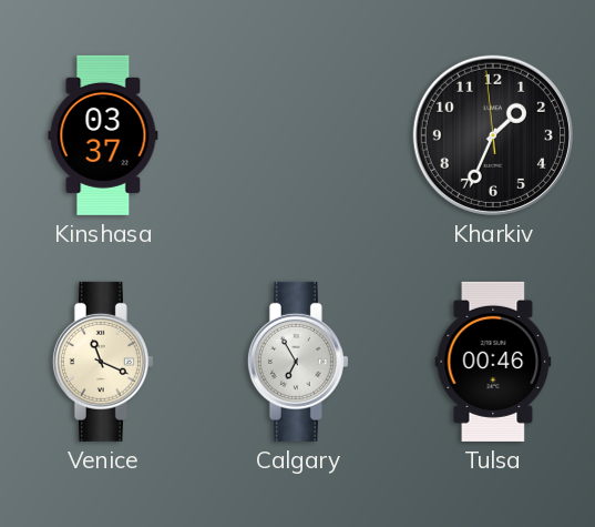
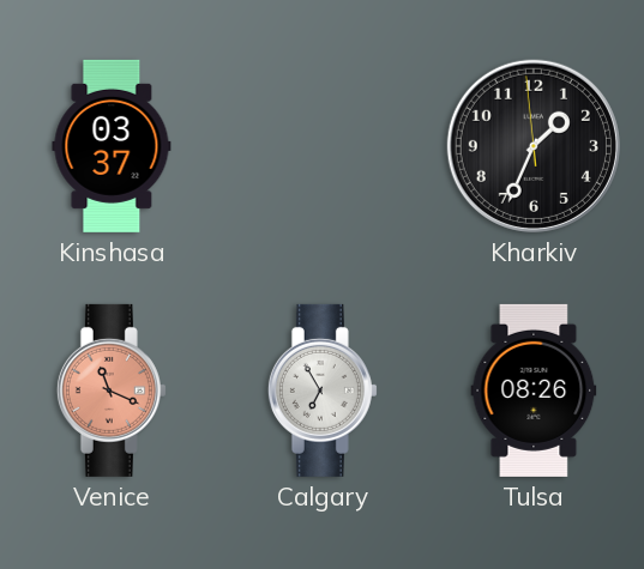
Venice dial: cream -> salmon (112, 391)
Tulsa: 00:46 -> 08:26 (534, 391)
